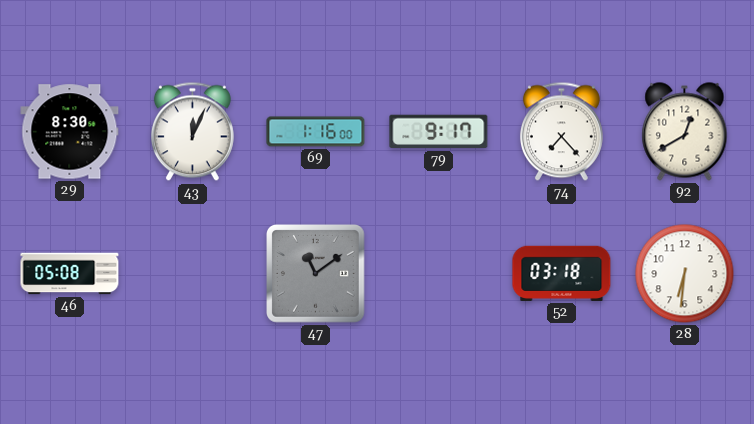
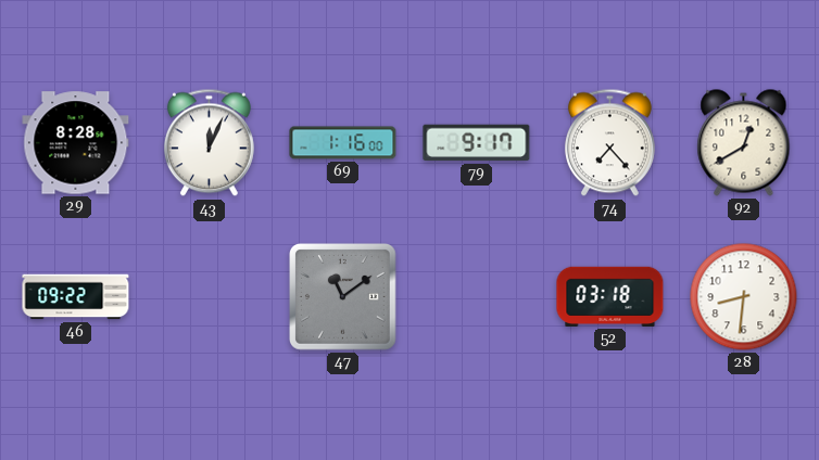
29: 8:30 -> 8:28 (76, 143)
46: 05:08 -> 09:22 (76, 297)
28: 6:31 -> 8:31 (744, 297)
